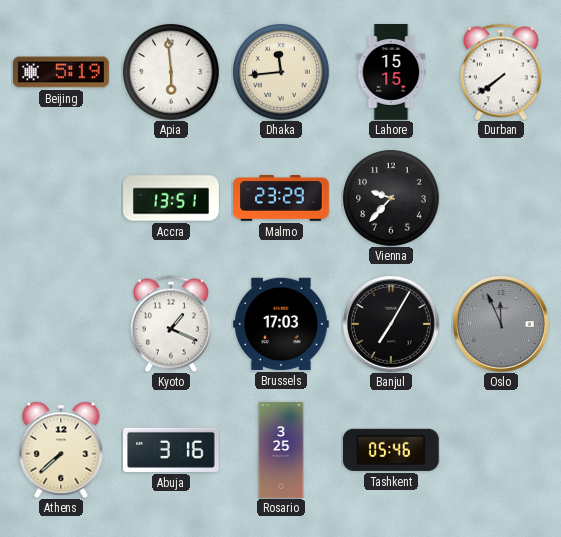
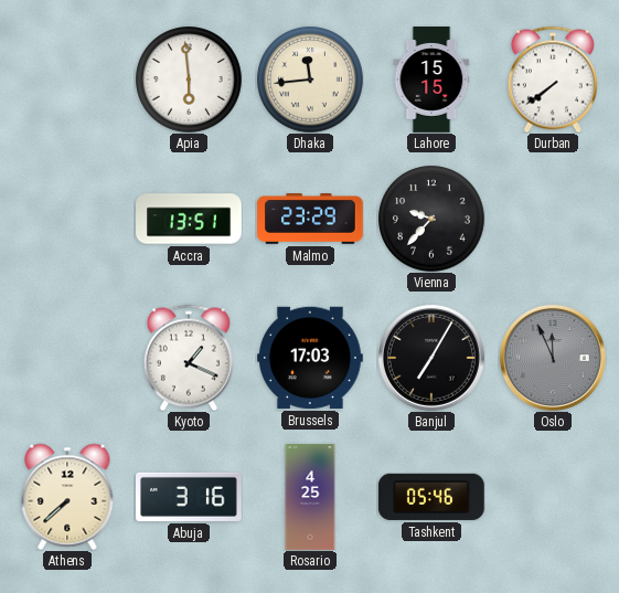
Beijing: 5:19 -> none (61, 72)
Rosario: 3:25 -> 4:25 (310, 497)
